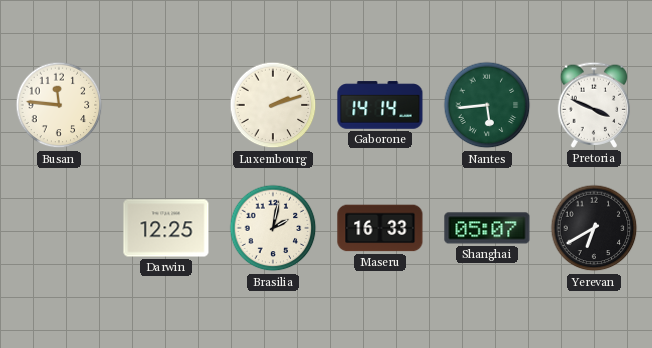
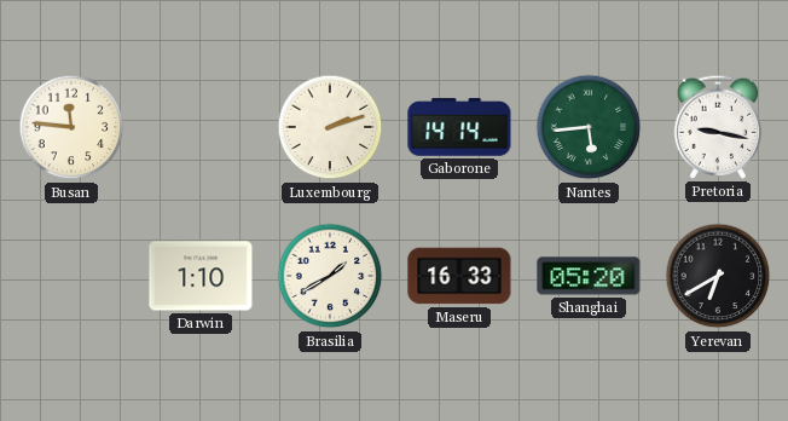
Pretoria: 3:49 -> 9:17 (718, 127)
Darwin: 12:25 -> 1:10 (201, 276)
Brasilia: 2:02 -> 1:40 (330, 276)
Shanghai: 05:07 -> 05:20 (589, 276)
